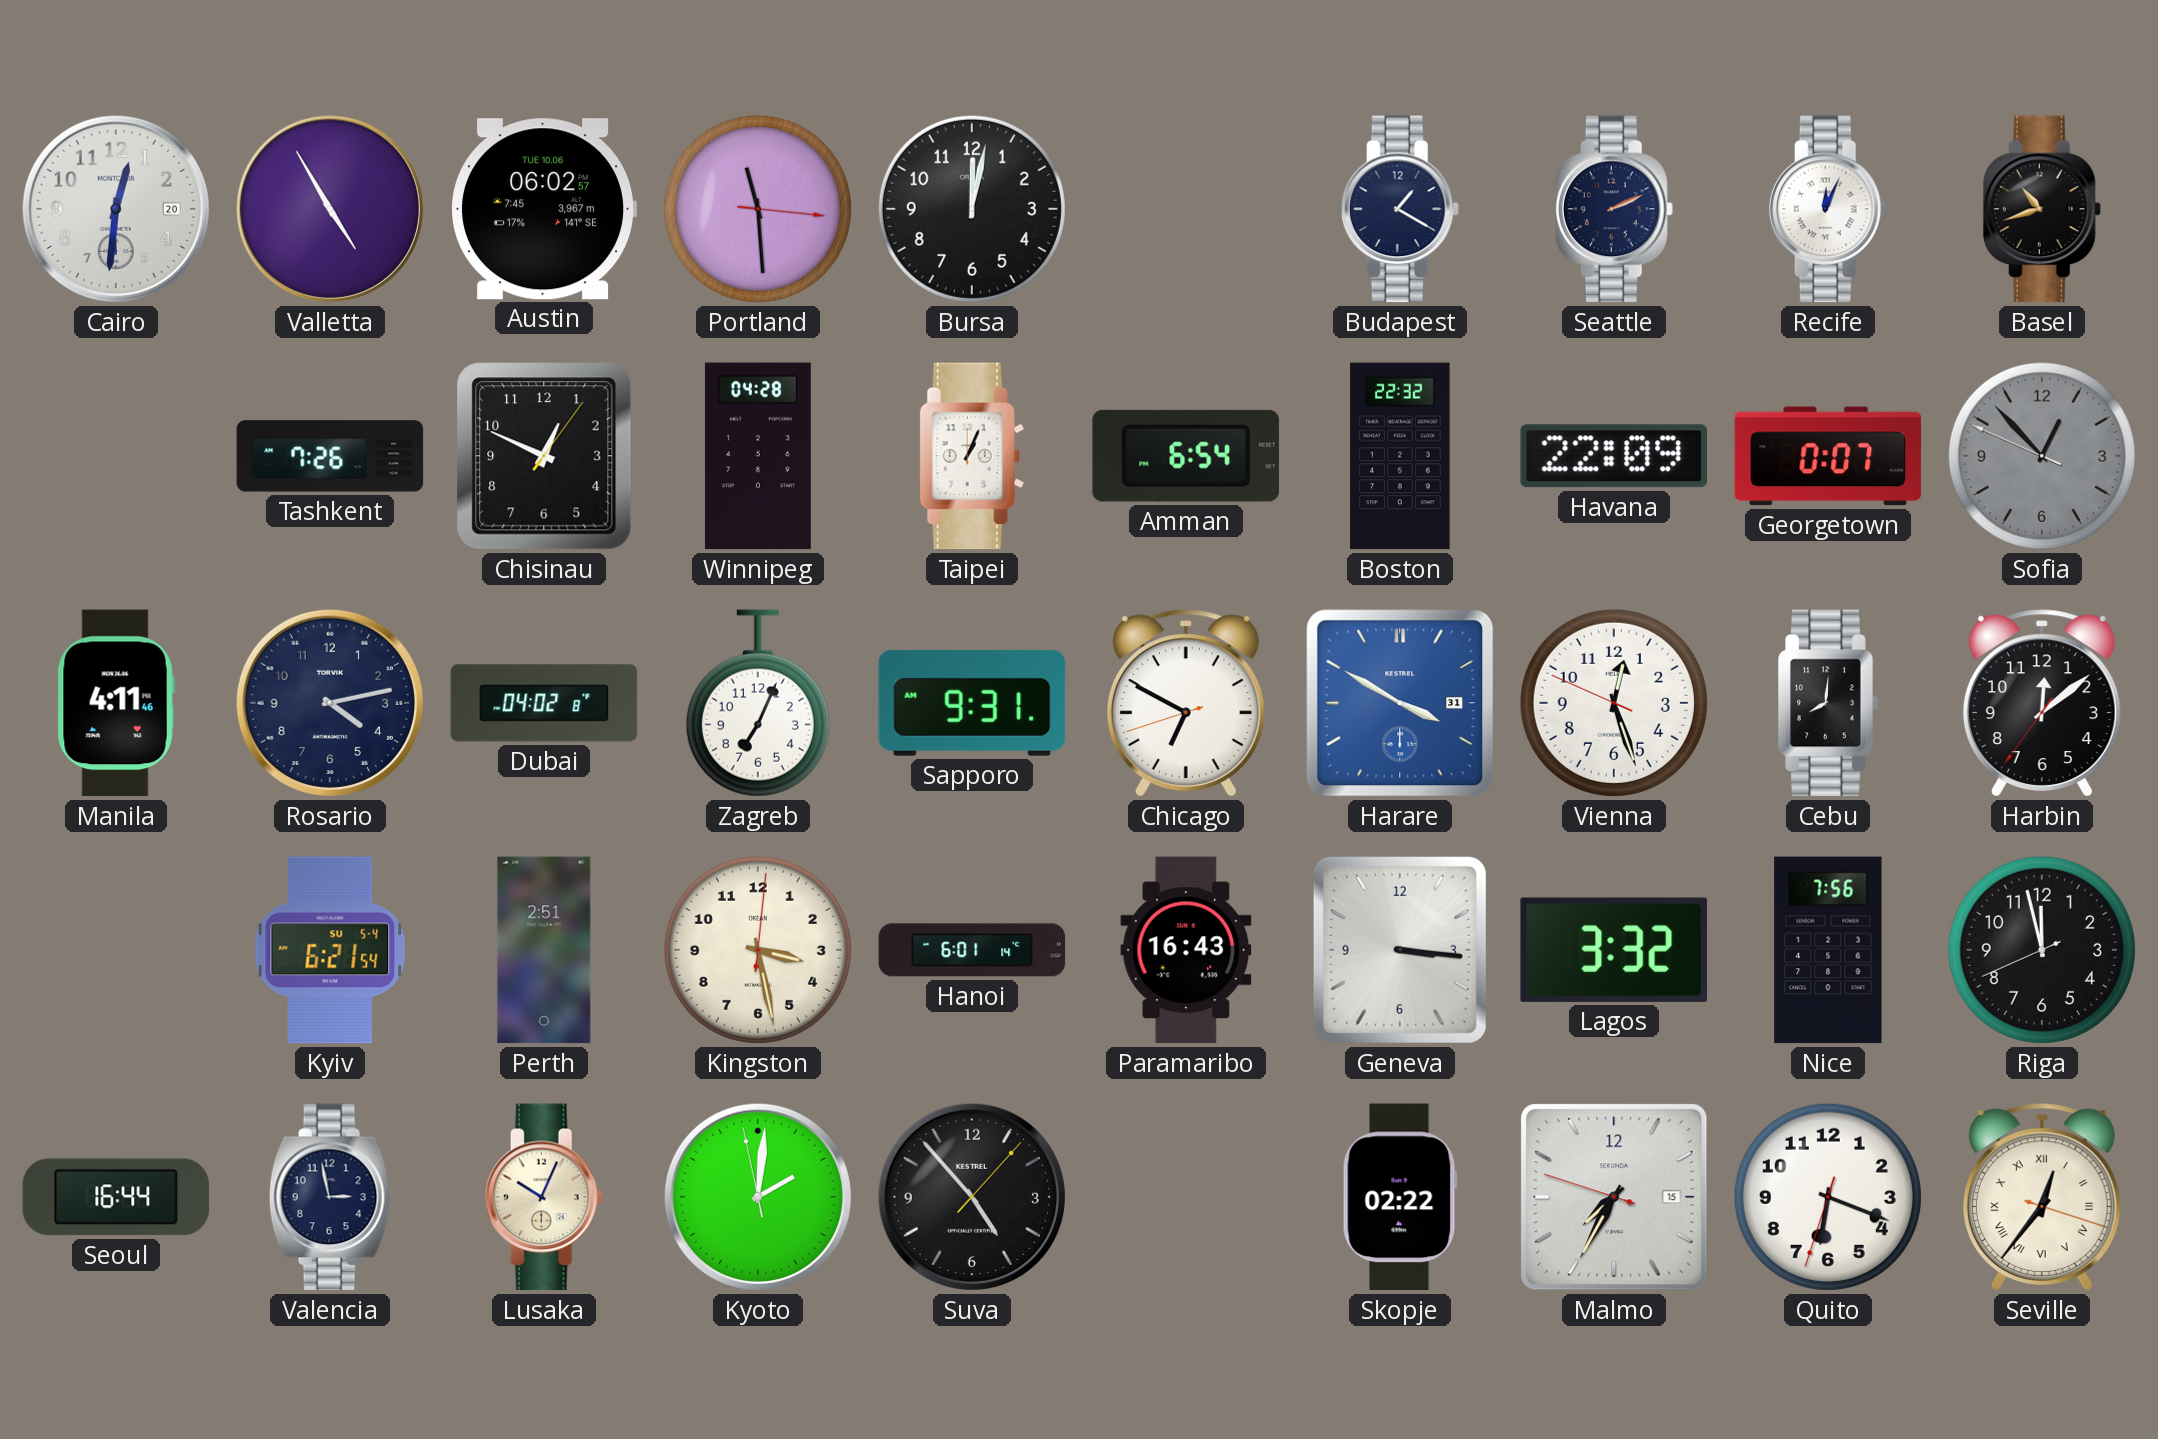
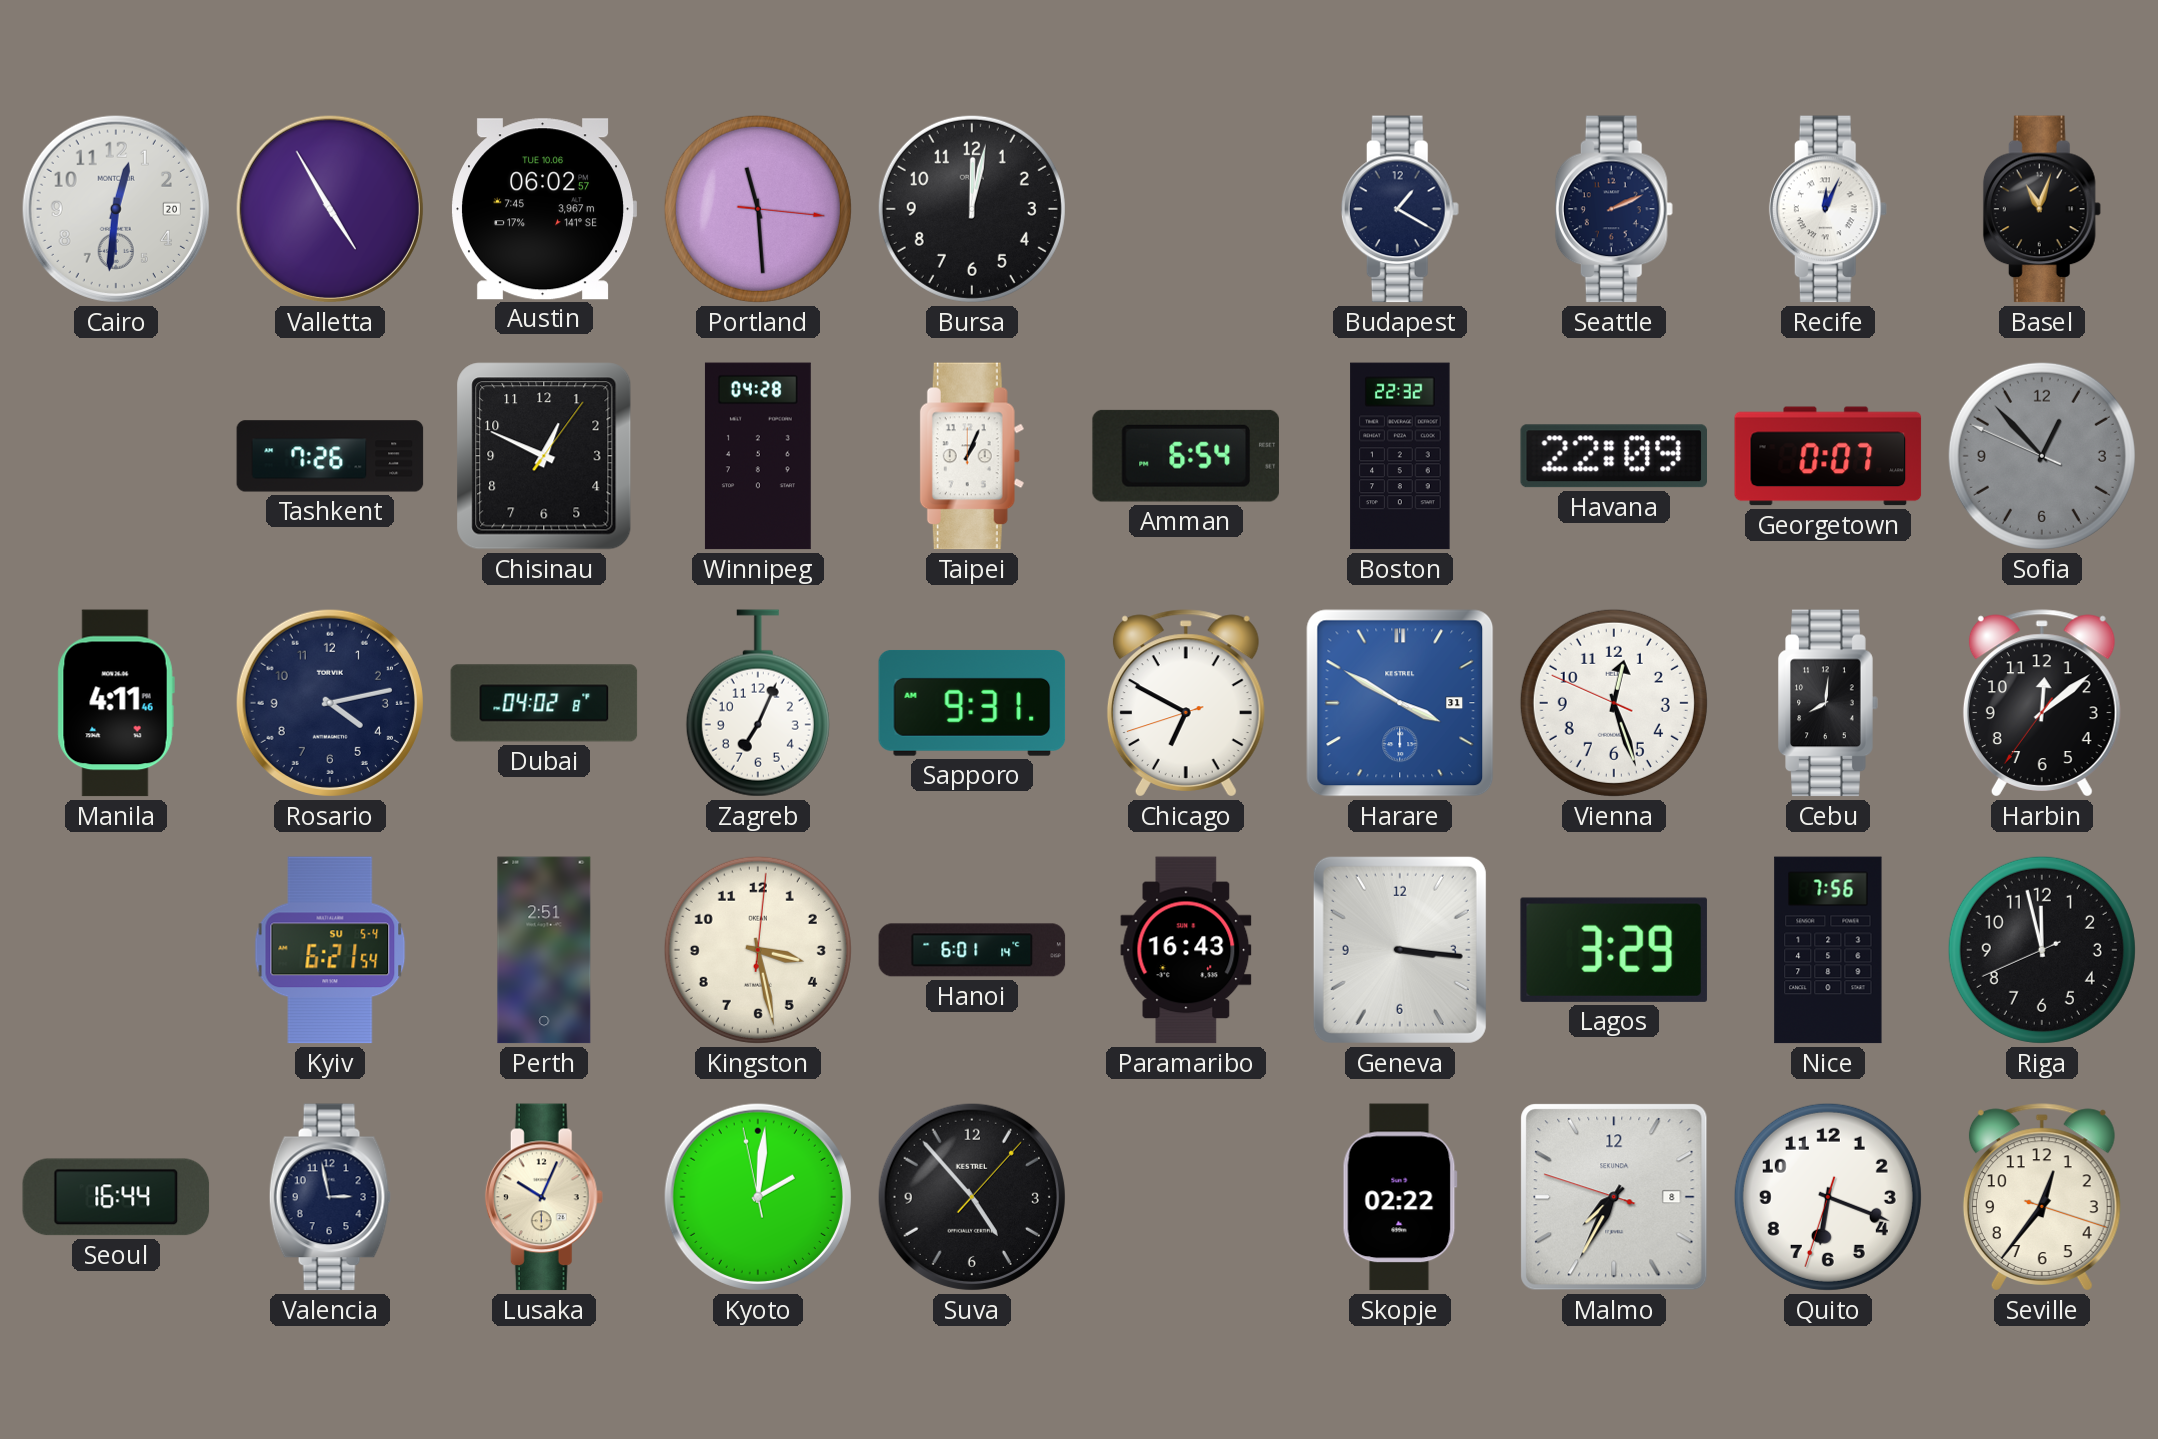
Basel: 10:42 -> 11:03 (2042, 209)
Lagos: 3:32 -> 3:29 (1614, 950)
Malmo date: 15 -> 8 (1614, 1197)
Seville numerals: Roman -> Arabic (2042, 1197)
